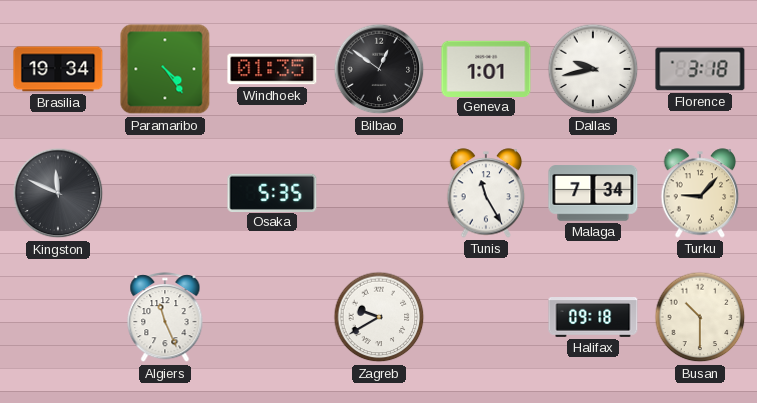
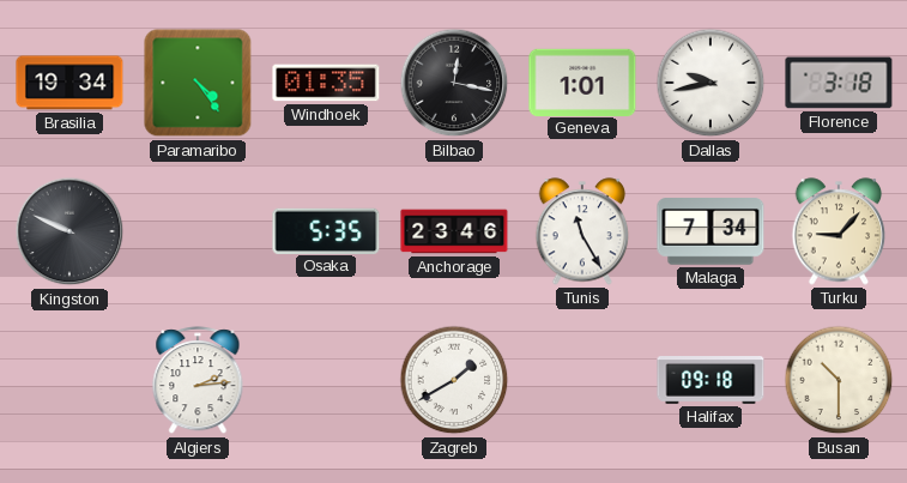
Bilbao: 12:51 -> 12:17 (454, 83)
Kingston: 11:49 -> 9:49 (69, 231)
Anchorage: none -> 23:46 (454, 231)
Algiers: 11:26 -> 2:14 (198, 381)
Zagreb: 9:40 -> 1:40 (454, 380)
